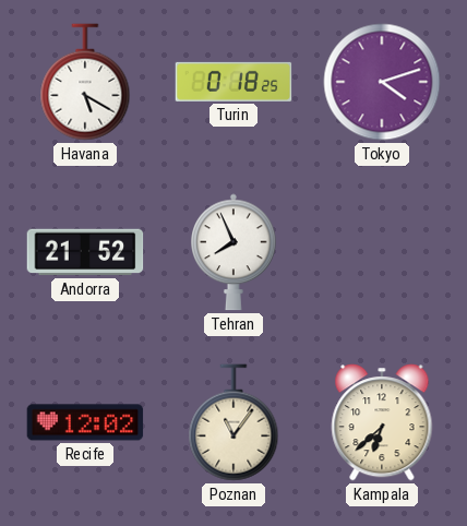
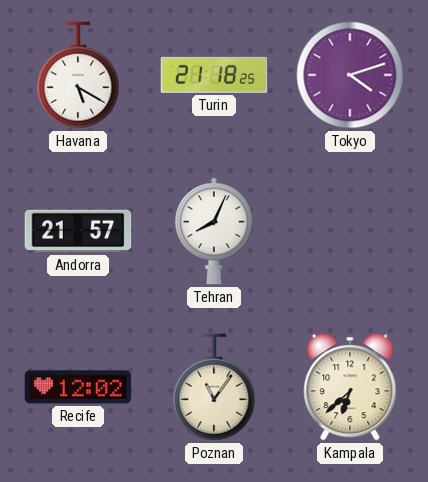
Turin: 0:18 -> 21:18 (214, 75)
Andorra: 21:52 -> 21:57 (78, 231)
Tehran: 7:56 -> 8:04 (214, 231)
